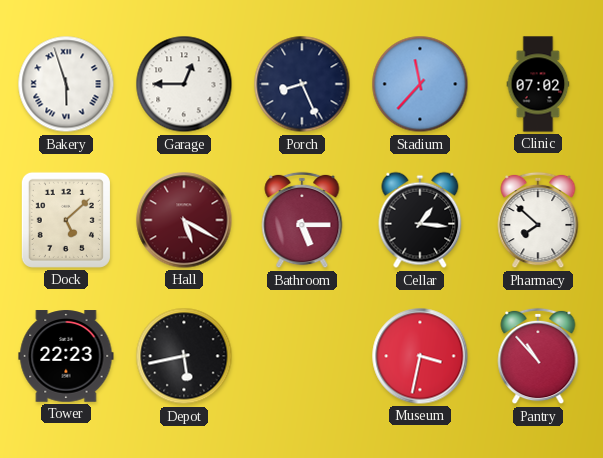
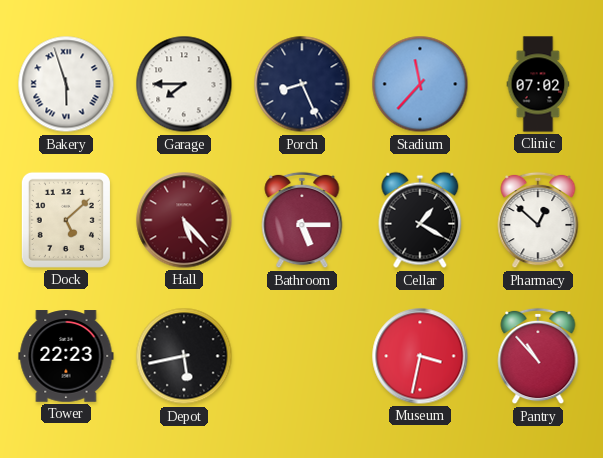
Garage: 12:45 -> 7:45 (184, 84)
Hall: 5:20 -> 5:23 (184, 220)
Cellar: 1:16 -> 1:20 (420, 220)
Pharmacy: 7:52 -> 12:52 (538, 220)
